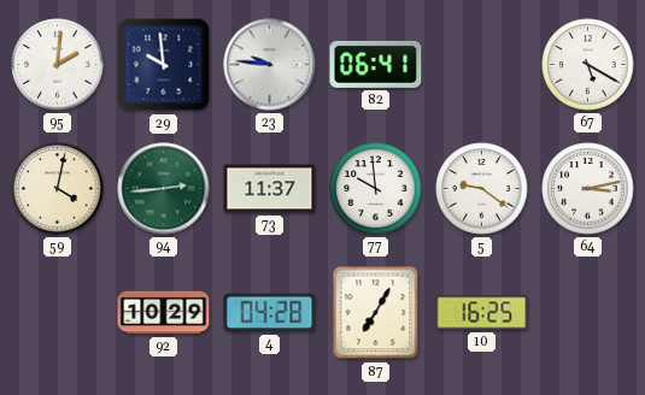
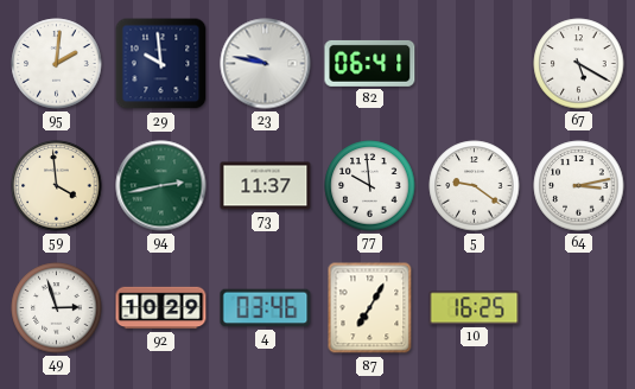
23: 9:46 -> 9:47 (266, 64)
59: 4:02 -> 3:59 (57, 186)
94: 2:44 -> 2:43 (161, 186)
49: none -> 2:57 (57, 308)
4: 04:28 -> 03:46 (266, 308)
